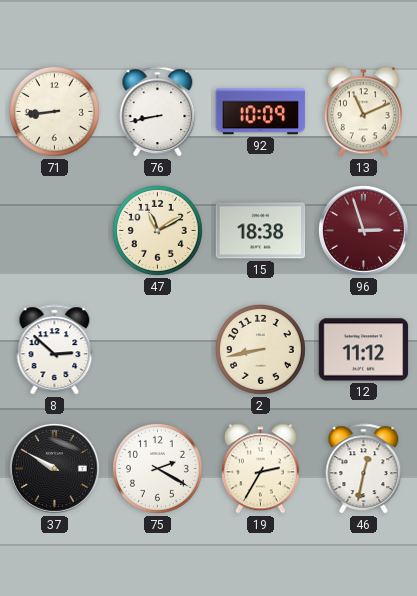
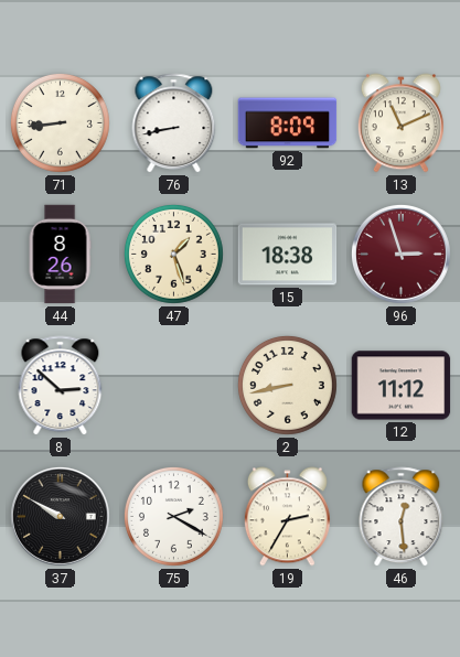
92: 10:09 -> 8:09 (288, 123)
44: none -> 8:26 (60, 255)
47: 11:10 -> 1:27 (173, 254)
46: 12:32 -> 12:29 (402, 517)
